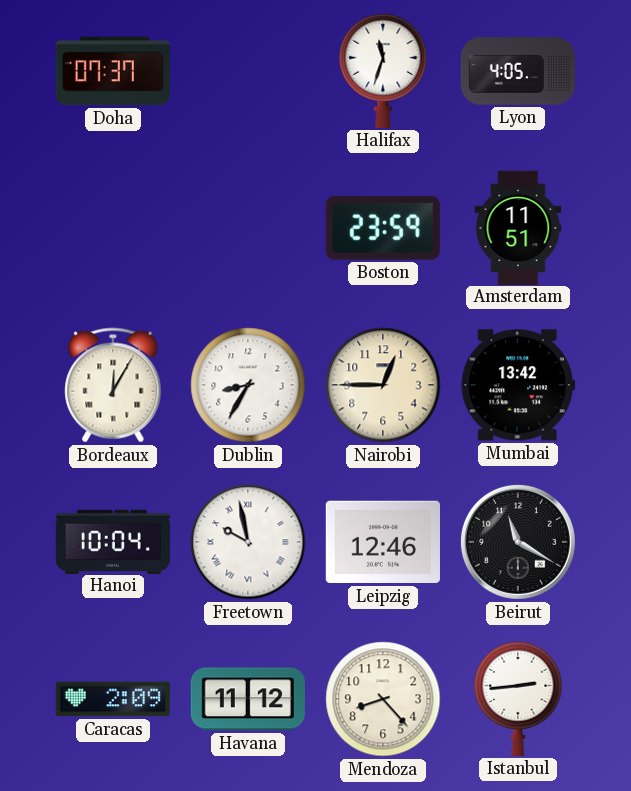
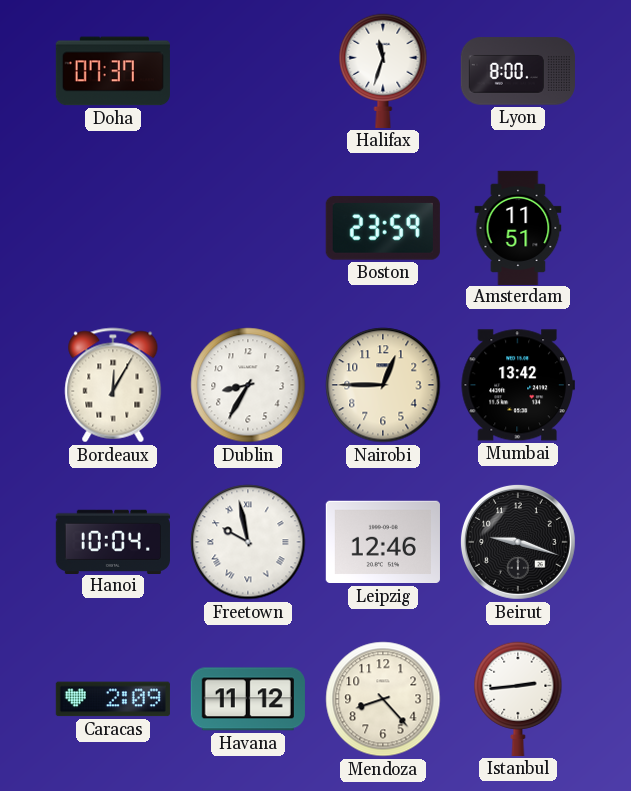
Lyon: 4:05 -> 8:00 (518, 71)
Beirut: 11:20 -> 9:18 (518, 542)
